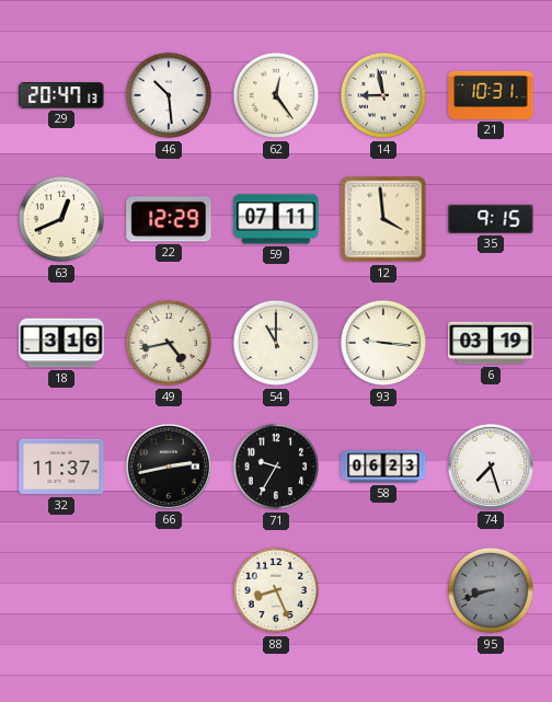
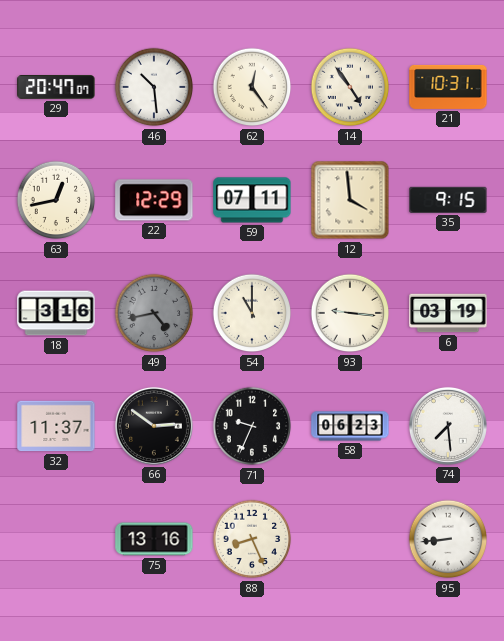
29: 20:47:13 -> 20:47:07 (56, 87)
14: 8:58 -> 4:54 (350, 87)
63: 12:41 -> 12:43 (56, 200)
49 dial: cream -> grey (154, 313)
66: 2:43 -> 2:51 (154, 426)
71: 9:35 -> 9:34 (252, 426)
74: 7:27 -> 7:29 (448, 426)
75: none -> 13:16 (154, 539)
95: 8:42 -> 8:44 (448, 539)
95 dial: grey -> white (448, 539)
